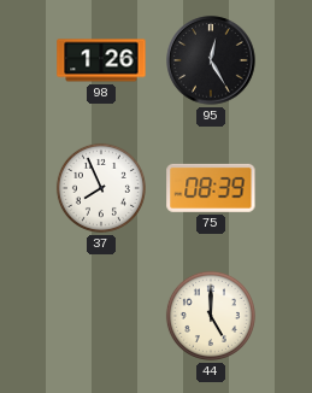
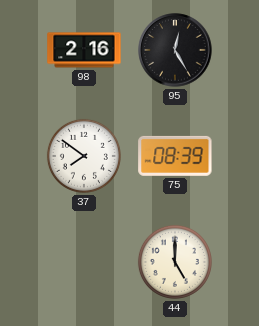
98: 1:26 -> 2:16 (84, 50)
37: 7:56 -> 7:51 (84, 156)
